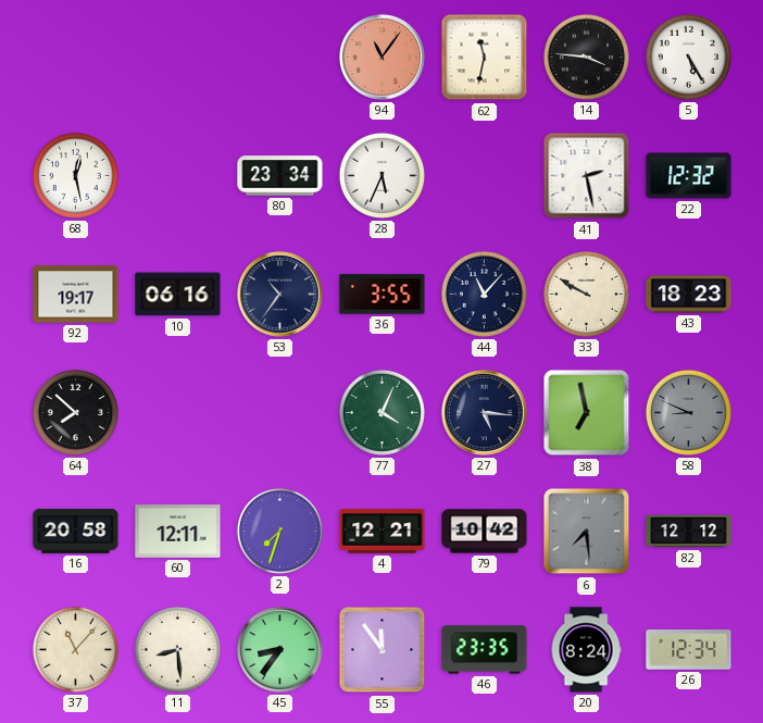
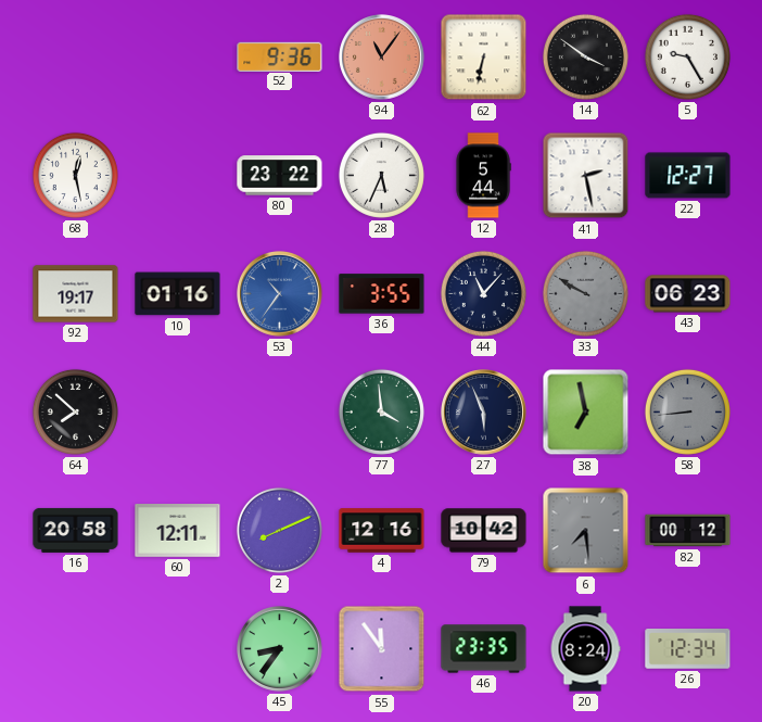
52: none -> 9:36 (280, 56)
62: 11:32 -> 6:32 (484, 58)
14: 3:46 -> 3:51 (585, 56)
5: 5:25 -> 9:25 (687, 56)
80: 23:34 -> 23:22 (280, 176)
12: none -> 5:44 (483, 176)
22: 12:32 -> 12:27 (688, 176)
10: 06:16 -> 01:16 (178, 294)
53 dial: navy -> blue (280, 294)
33 dial: cream -> grey (585, 293)
43: 18:23 -> 06:23 (688, 294)
77: 4:04 -> 3:59 (381, 411)
27: 5:16 -> 5:56 (484, 413)
58: 8:49 -> 8:44 (687, 411)
2: 7:33 -> 8:11 (279, 530)
4: 12:21 -> 12:16 (382, 531)
82: 12:12 -> 00:12 (688, 531)
37: 11:07 -> none (75, 649)
11: 8:29 -> none (177, 649)
